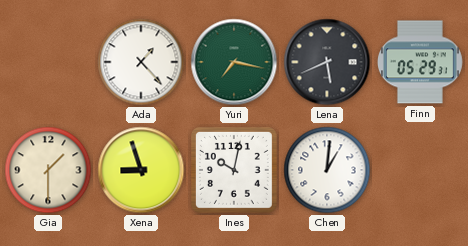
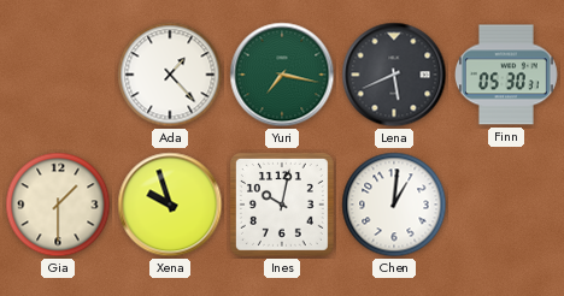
Finn: 05:29 -> 05:30 (506, 75)
Xena: 8:57 -> 9:57 (170, 205)
